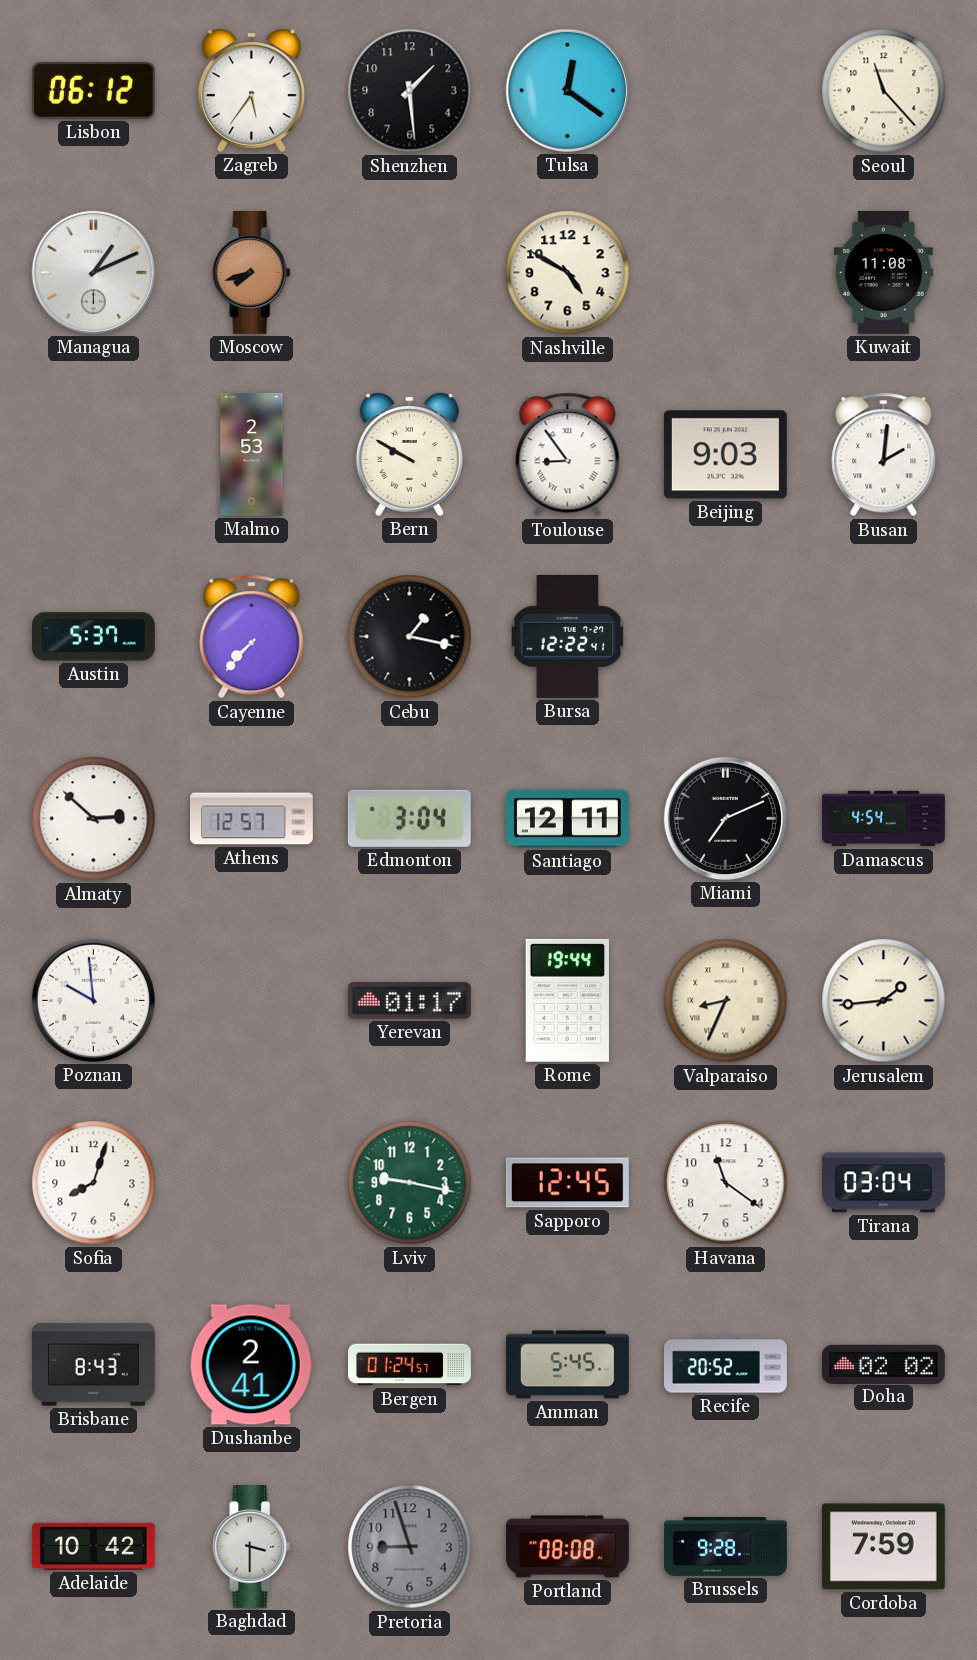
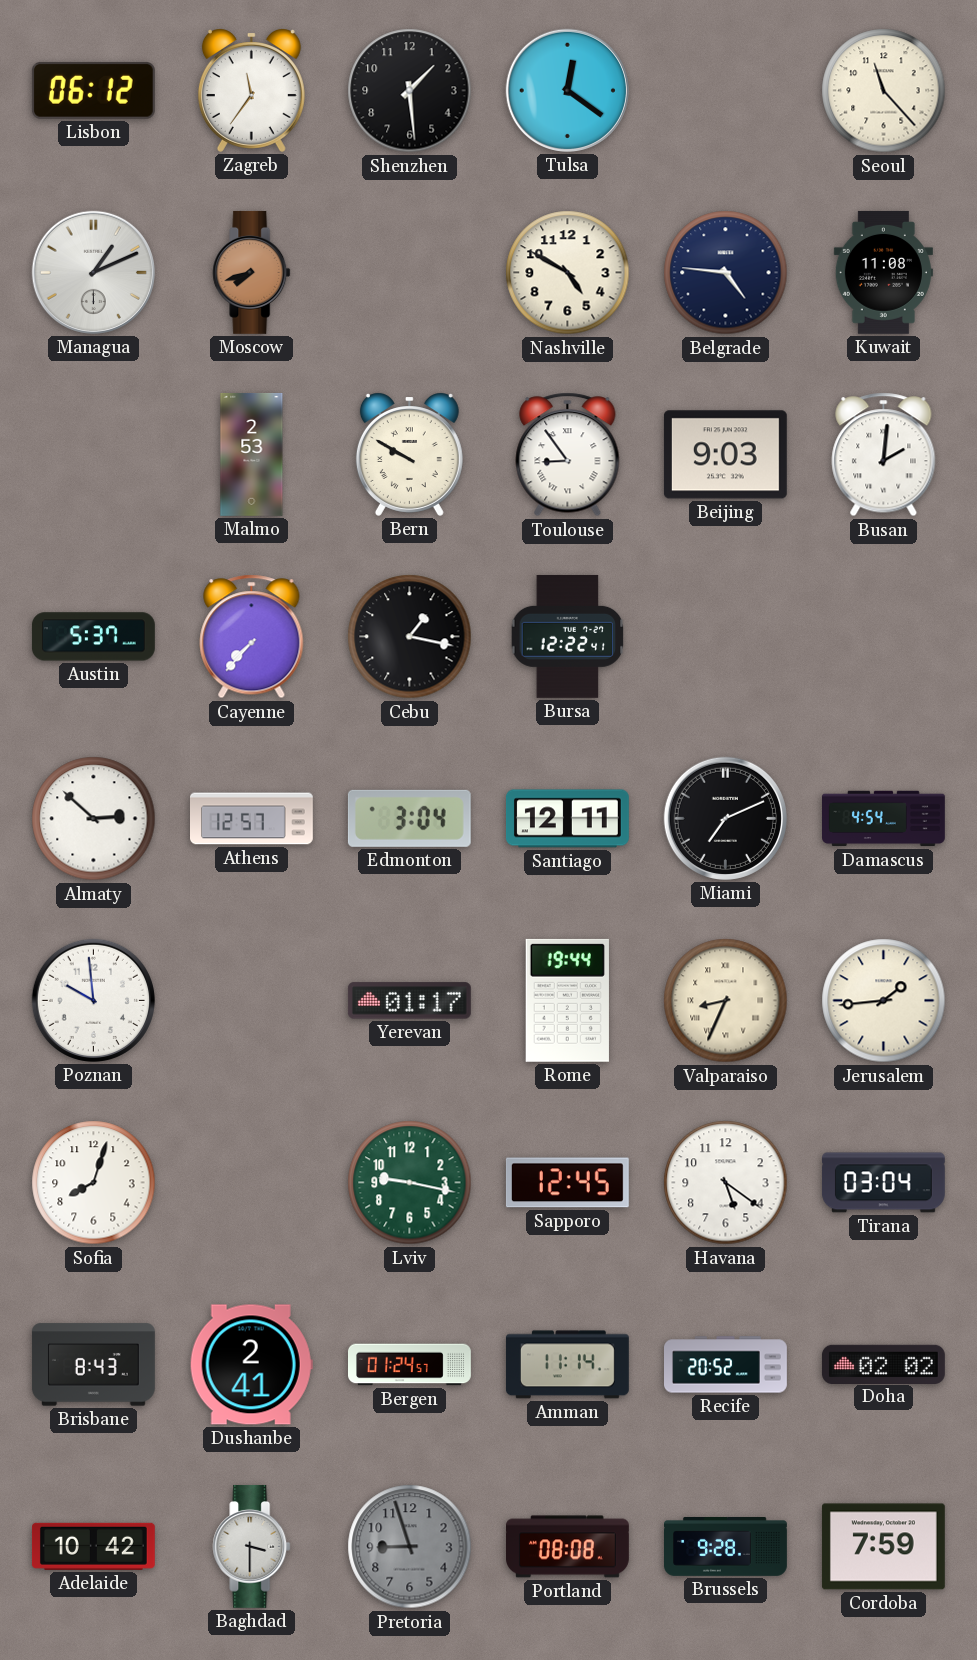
Zagreb: 5:36 -> 11:36 (251, 90)
Belgrade: none -> 4:46 (726, 273)
Havana: 11:21 -> 5:21 (726, 1183)
Amman: 5:45 -> 11:14 (567, 1365)
